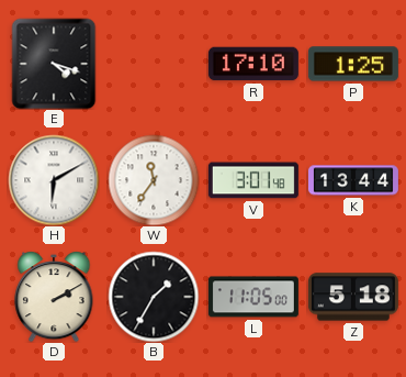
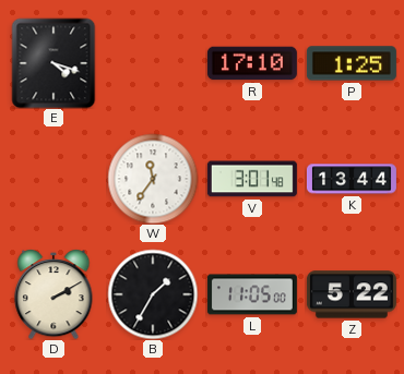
H: 6:10 -> none (54, 180)
Z: 5:18 -> 5:22 (352, 294)
